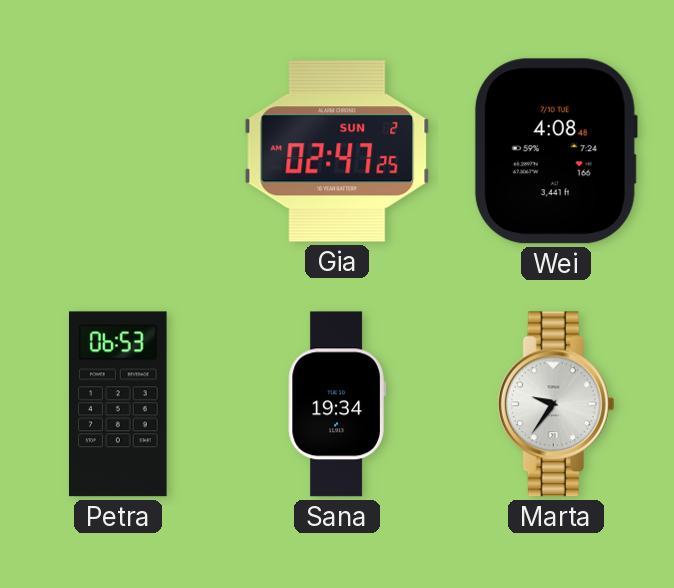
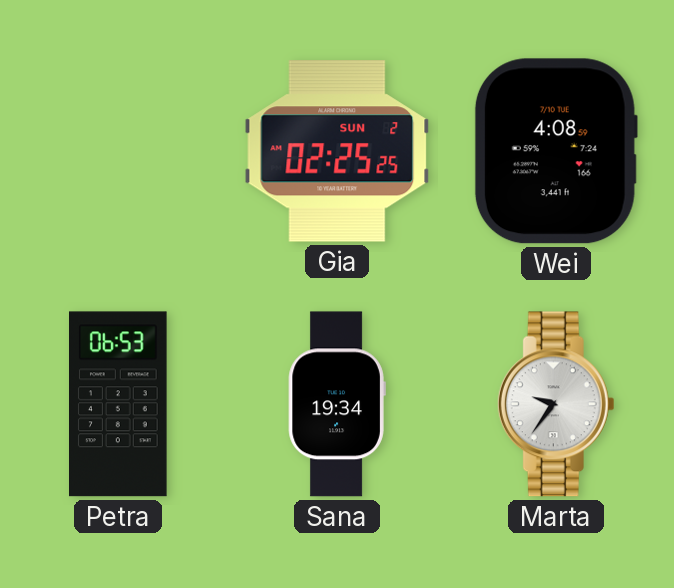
Gia: 02:47 -> 02:25 (337, 151)
Wei: 4:08:48 -> 4:08:59 (556, 151)
